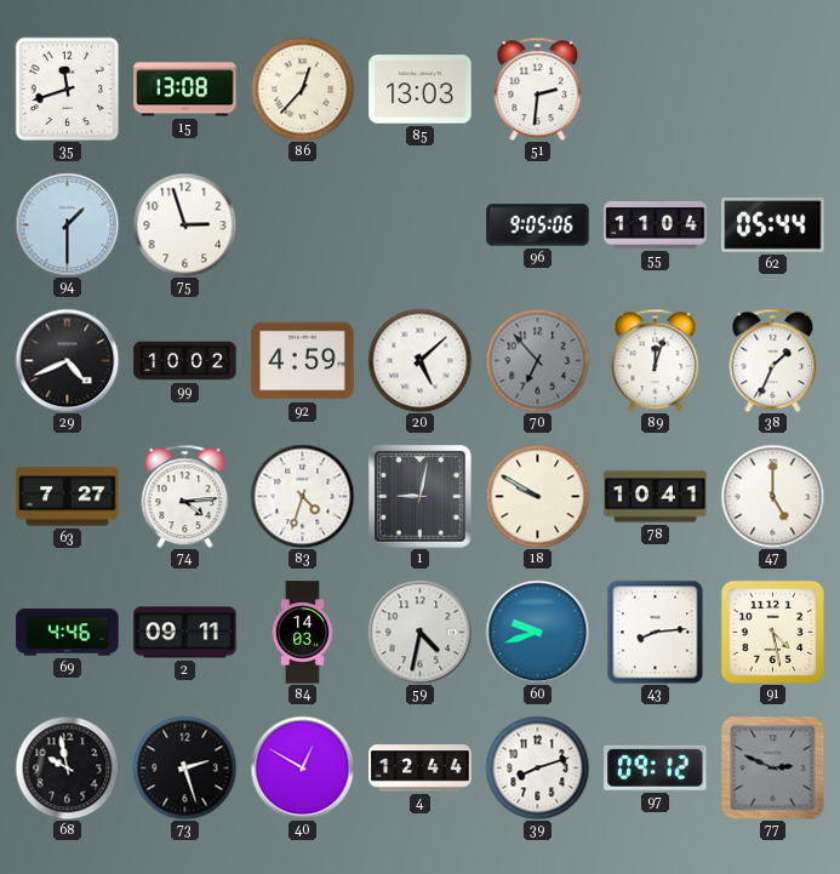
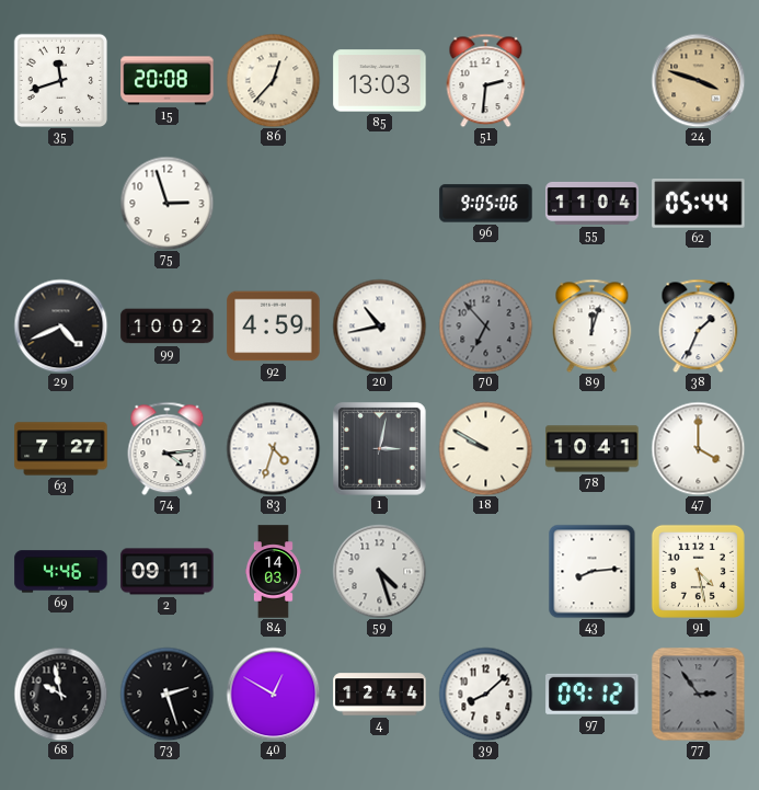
15: 13:08 -> 20:08 (168, 81)
24: none -> 3:48 (698, 80)
94: 1:30 -> none (67, 224)
20: 5:08 -> 10:43 (379, 325)
1: 9:02 -> 3:02 (380, 449)
47: 5:00 -> 4:00 (698, 448)
59: 4:32 -> 4:27 (379, 571)
60: 9:42 -> none (537, 632)
39: 8:12 -> 8:08 (485, 694)
77: 2:49 -> 2:54 (698, 694)
